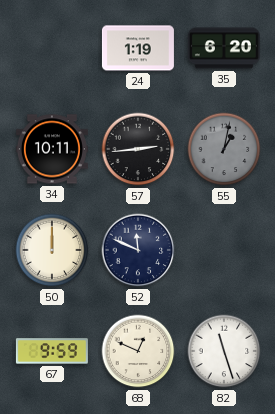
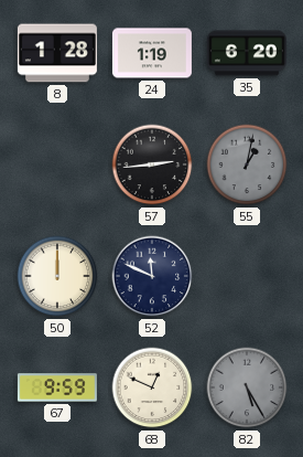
8: none -> 1:28 (57, 53)
34: 10:11 -> none (52, 149)
82: 11:27 -> 5:25 (247, 387)
82 dial: white -> grey (247, 387)
